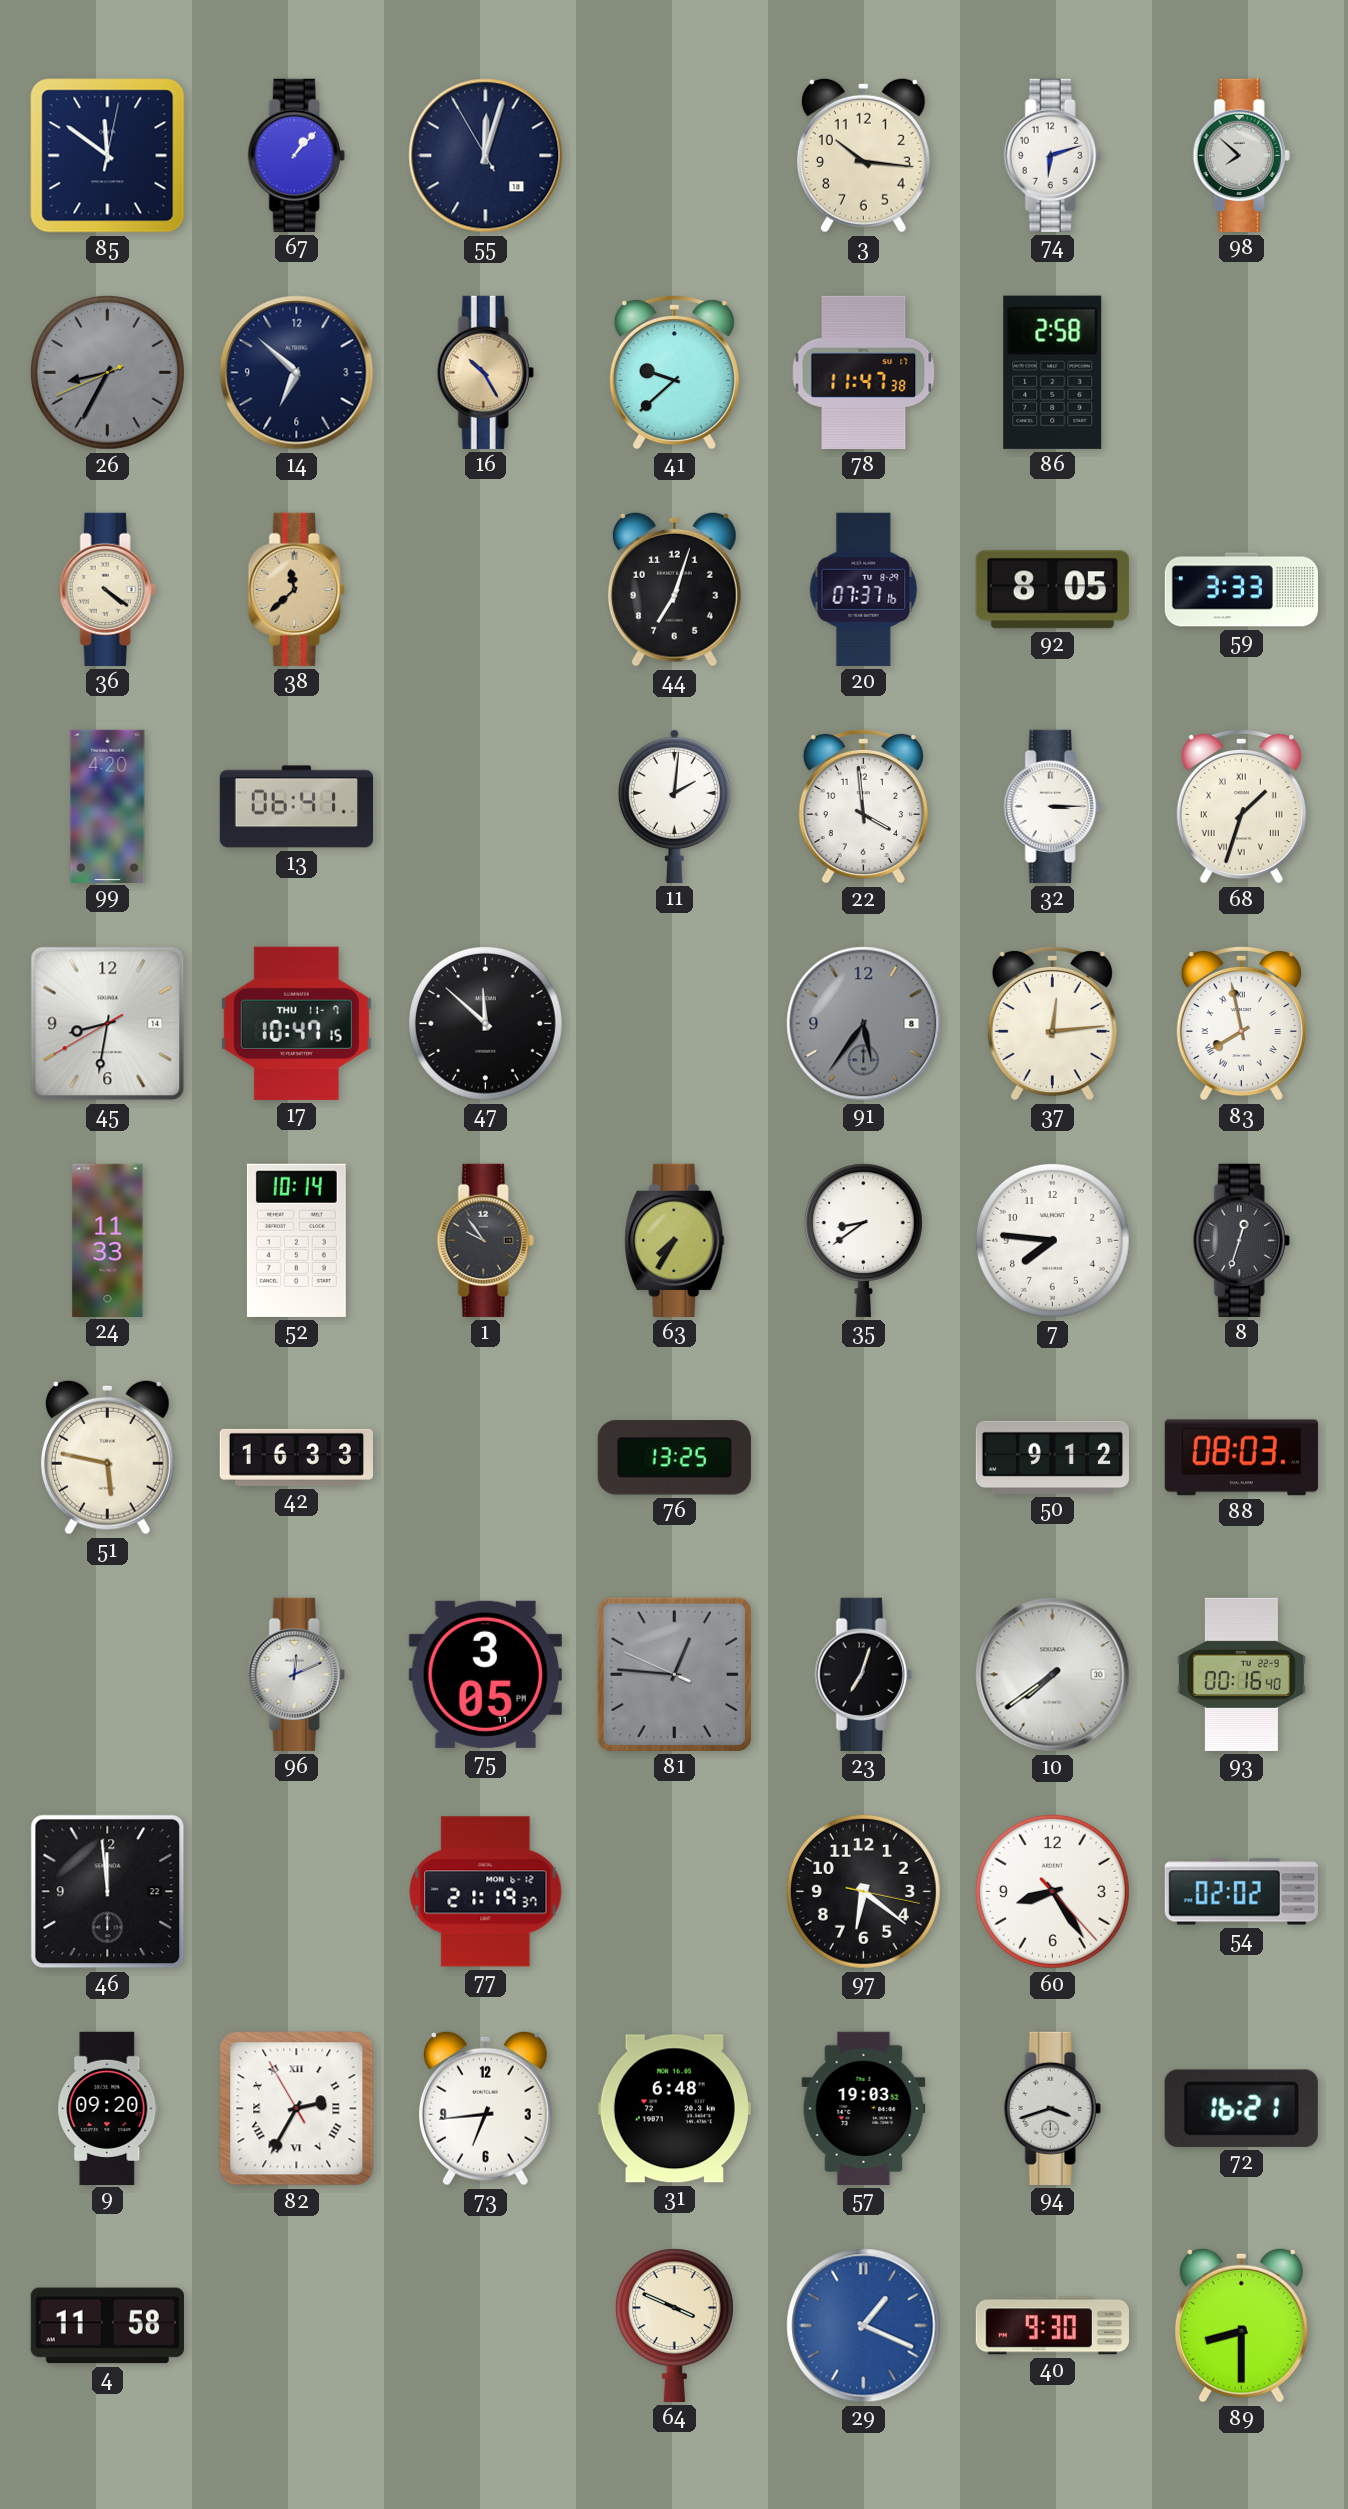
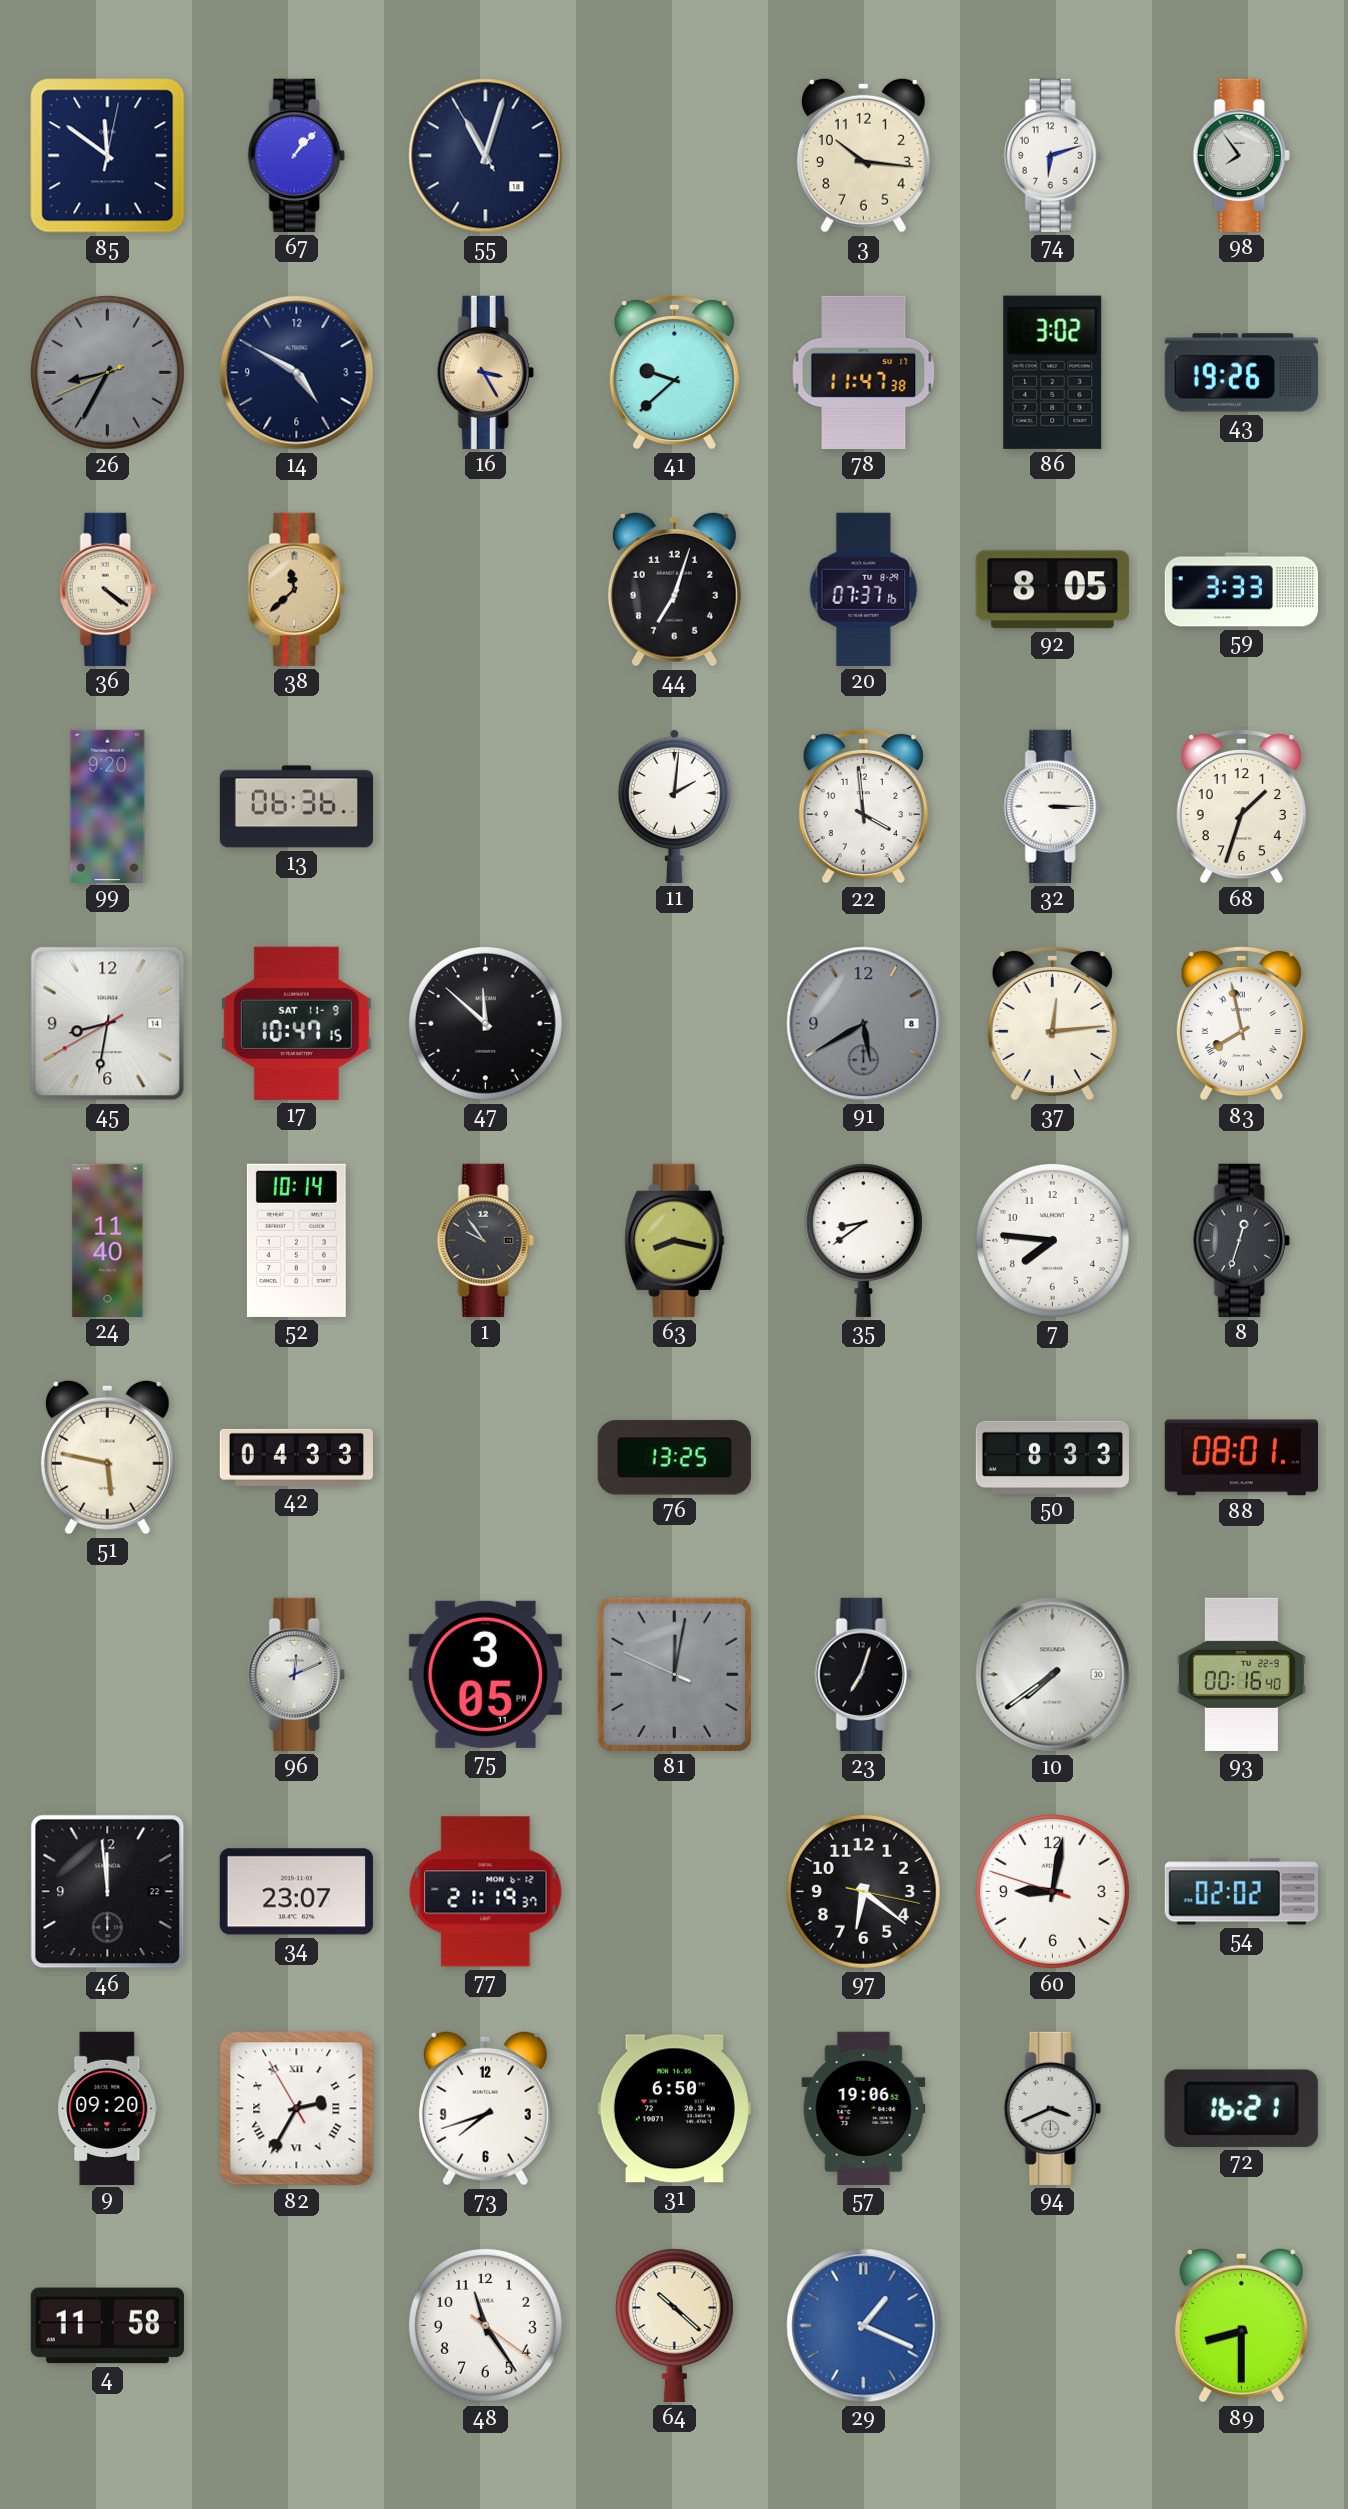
55: 12:02 -> 11:02 (486, 156)
98: 7:52 -> 7:54 (1241, 155)
14: 6:52 -> 4:50 (297, 373)
16: 10:25 -> 3:25 (485, 372)
86: 2:58 -> 3:02 (1053, 372)
43: none -> 19:26 (1241, 373)
99: 4:20 -> 9:20 (108, 806)
13: 06:41 -> 06:36 (296, 807)
68 numerals: Roman -> Arabic (1241, 806)
17 date: THU 11-7 -> SAT 11-9 (296, 1023)
91: 5:36 -> 5:40 (864, 1024)
24: 11:33 -> 11:40 (108, 1240)
63: 7:35 -> 8:17 (675, 1240)
42: 16:33 -> 04:33 (296, 1457)
50: 9:12 -> 8:33 (1052, 1457)
88: 08:03 -> 08:01 (1241, 1458)
81: 12:45 -> 12:01 (674, 1674)
34: none -> 23:07 (296, 1892)
60: 8:24 -> 9:01 (1052, 1891)
73: 6:44 -> 7:42 (485, 2108)
31: 6:48 -> 6:50 (674, 2109)
57: 19:03 -> 19:06 (864, 2108)
94: 3:42 -> 3:41 (1052, 2108)
48: none -> 11:24 (485, 2325)
64: 3:49 -> 10:22 (674, 2325)
40: 9:30 -> none (1052, 2326)
